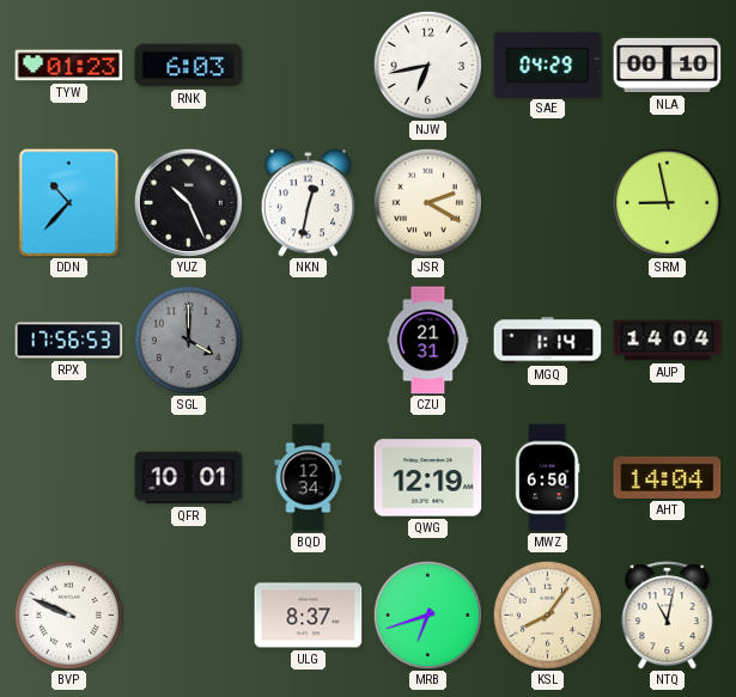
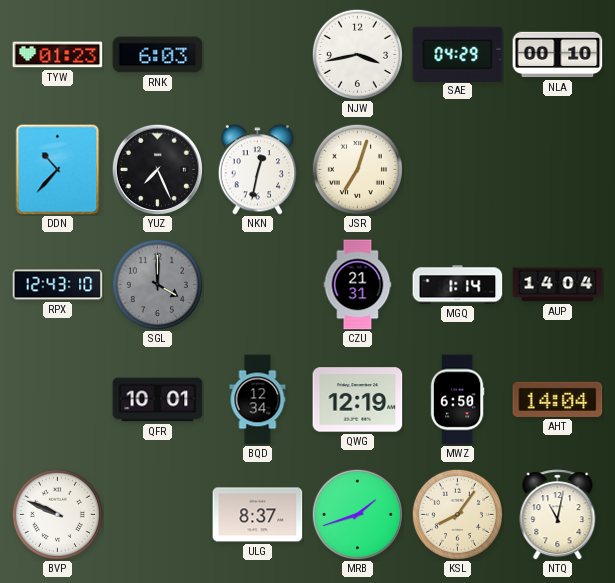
NJW: 6:43 -> 3:43 (357, 54)
YUZ: 10:26 -> 7:26 (157, 169)
JSR: 2:20 -> 7:03 (357, 169)
SRM: 8:58 -> none (667, 202)
RPX: 17:56 -> 12:43 (58, 285)
MRB: 6:42 -> 1:42 (357, 514)
